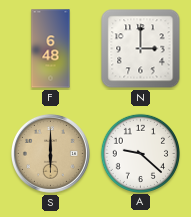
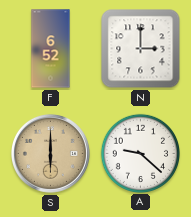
F: 6:48 -> 6:52 (51, 49)
